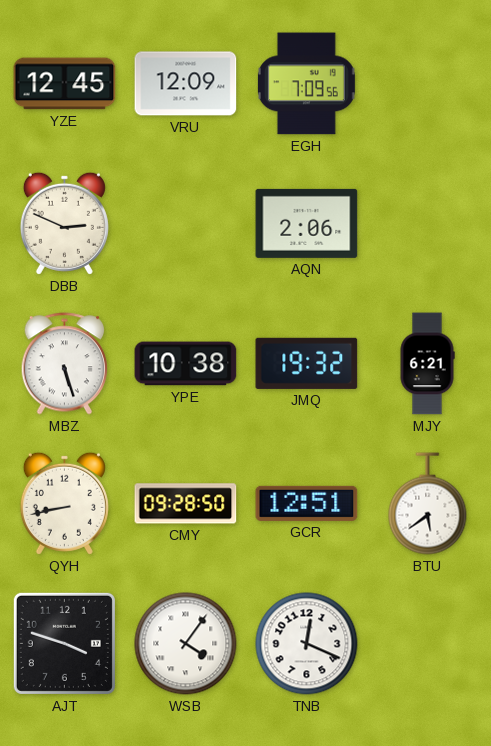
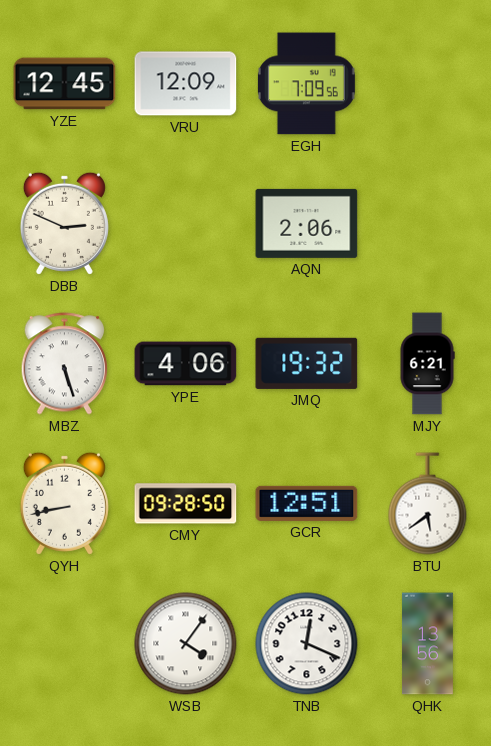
YPE: 10:38 -> 4:06 (186, 364)
AJT: 3:48 -> none (64, 643)
QHK: none -> 13:56 (427, 644)
